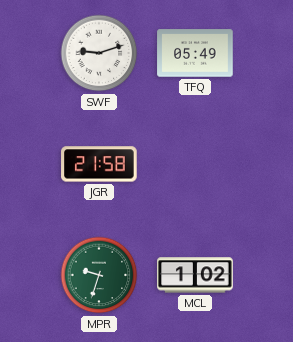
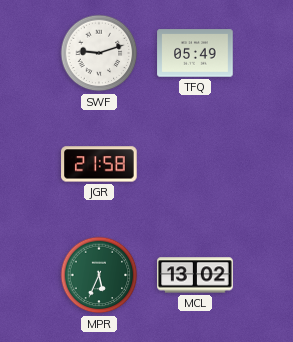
MPR: 9:33 -> 5:34 (99, 275)
MCL: 1:02 -> 13:02 (195, 275)
